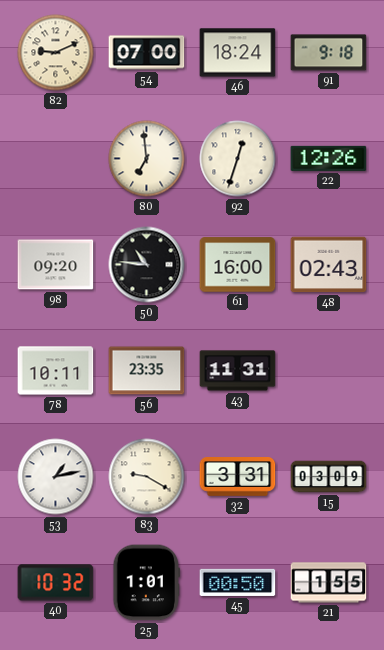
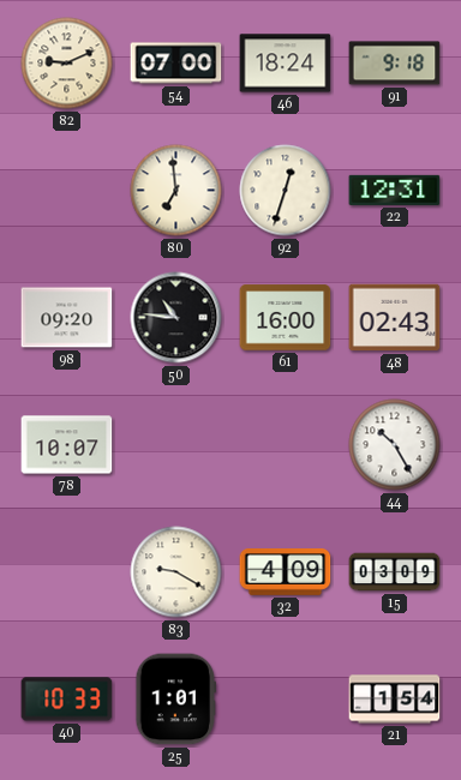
22: 12:26 -> 12:31 (395, 190)
78: 10:11 -> 10:07 (67, 445)
56: 23:35 -> none (147, 371)
43: 11:31 -> none (238, 371)
44: none -> 10:25 (395, 445)
53: 1:13 -> none (56, 477)
32: 3:31 -> 4:09 (286, 572)
40: 10:32 -> 10:33 (67, 700)
45: 00:50 -> none (238, 582)
21: 1:55 -> 1:54 (395, 700)
